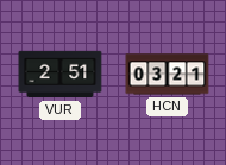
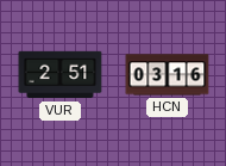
HCN: 03:21 -> 03:16 (168, 75)
